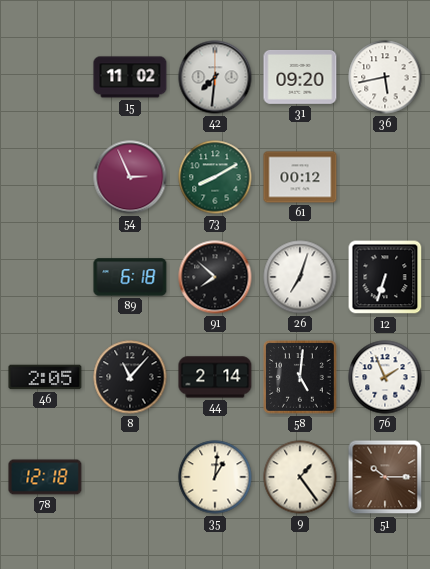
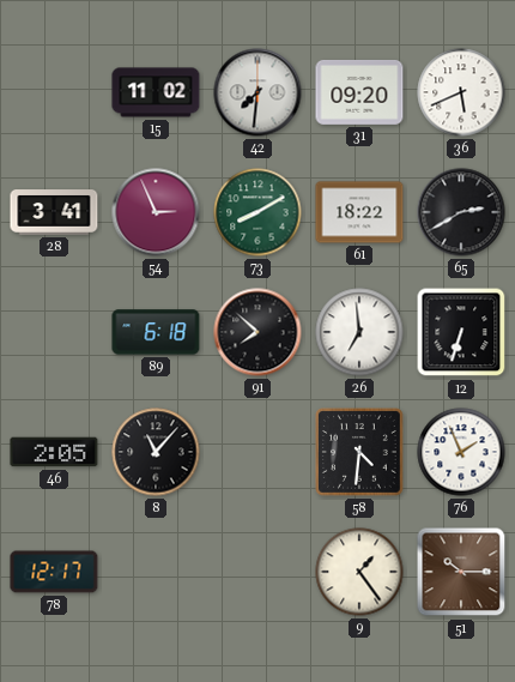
36: 5:43 -> 5:41 (461, 92)
28: none -> 3:41 (54, 212)
61: 00:12 -> 18:22 (359, 212)
65: none -> 2:40 (461, 212)
26: 7:03 -> 6:59 (359, 332)
44: 2:14 -> none (215, 377)
58: 5:01 -> 4:31 (359, 452)
78: 12:18 -> 12:17 (54, 572)
35: 1:01 -> none (215, 477)
